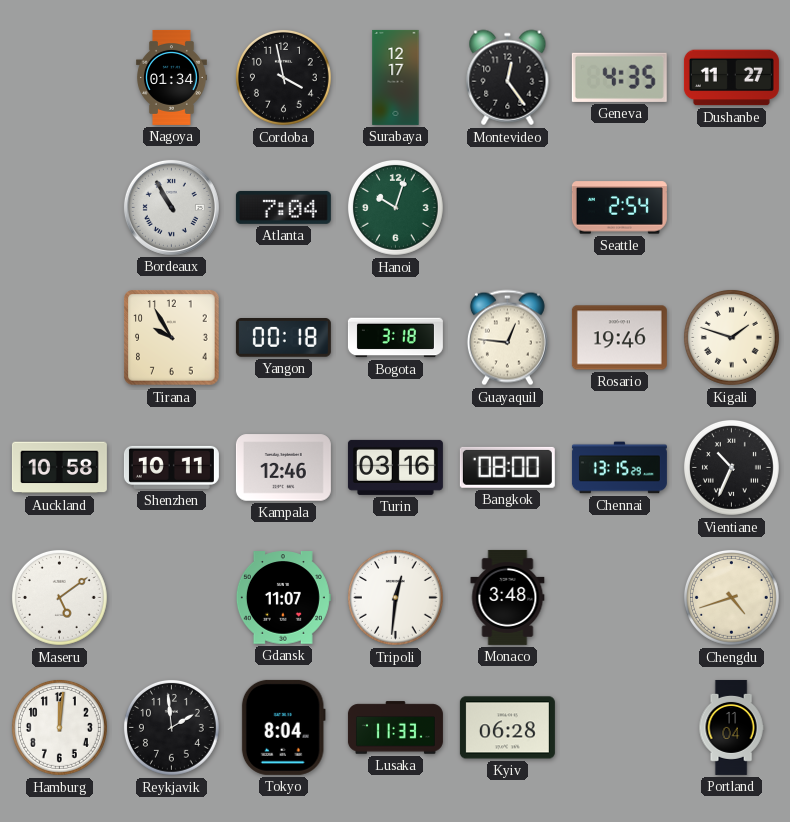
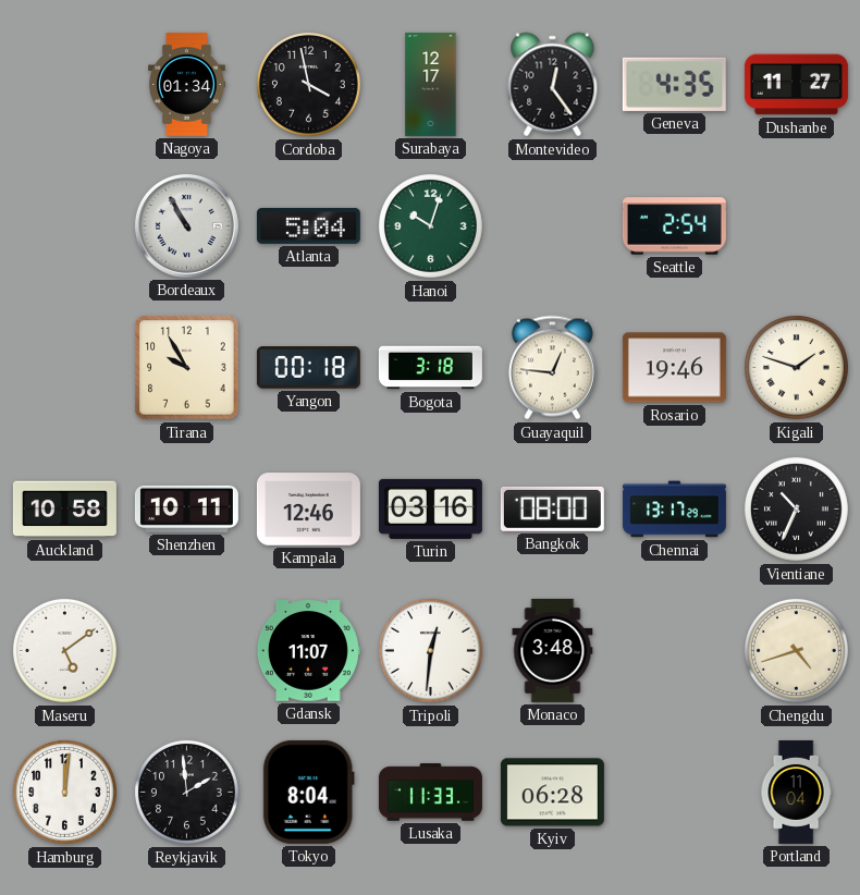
Atlanta: 7:04 -> 5:04 (308, 225)
Chennai: 13:15 -> 13:17 (674, 510)
